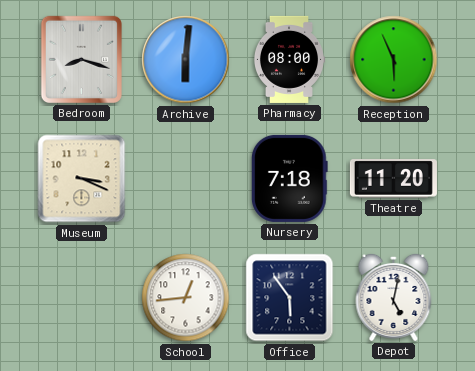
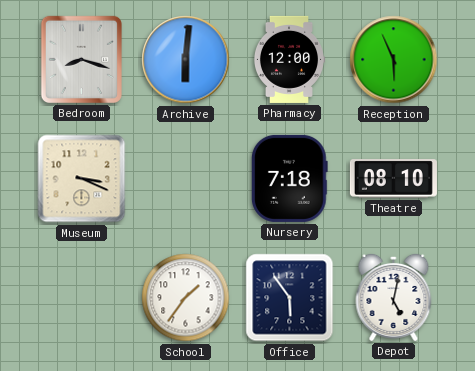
Pharmacy: 08:00 -> 12:00 (288, 59)
Theatre: 11:20 -> 08:10 (393, 179)
School: 12:44 -> 1:36 (186, 298)
